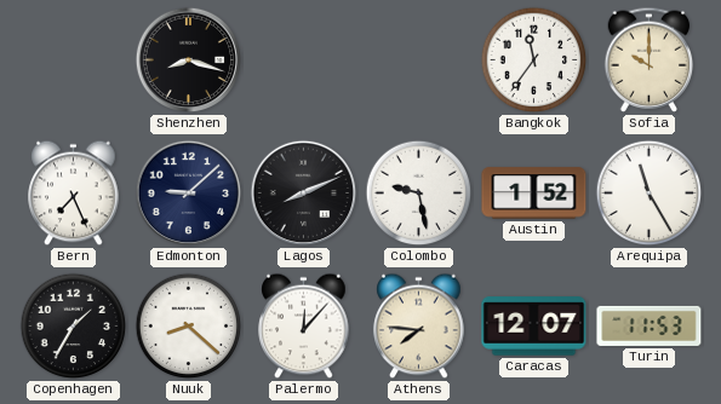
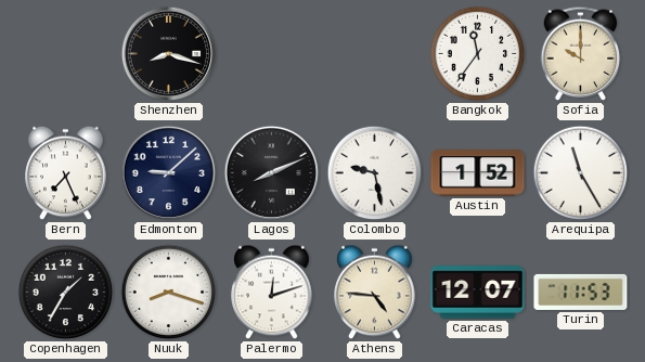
Nuuk: 8:22 -> 8:18 (169, 293)
Palermo: 12:07 -> 12:12 (272, 293)
Athens: 7:46 -> 4:46 (375, 293)
